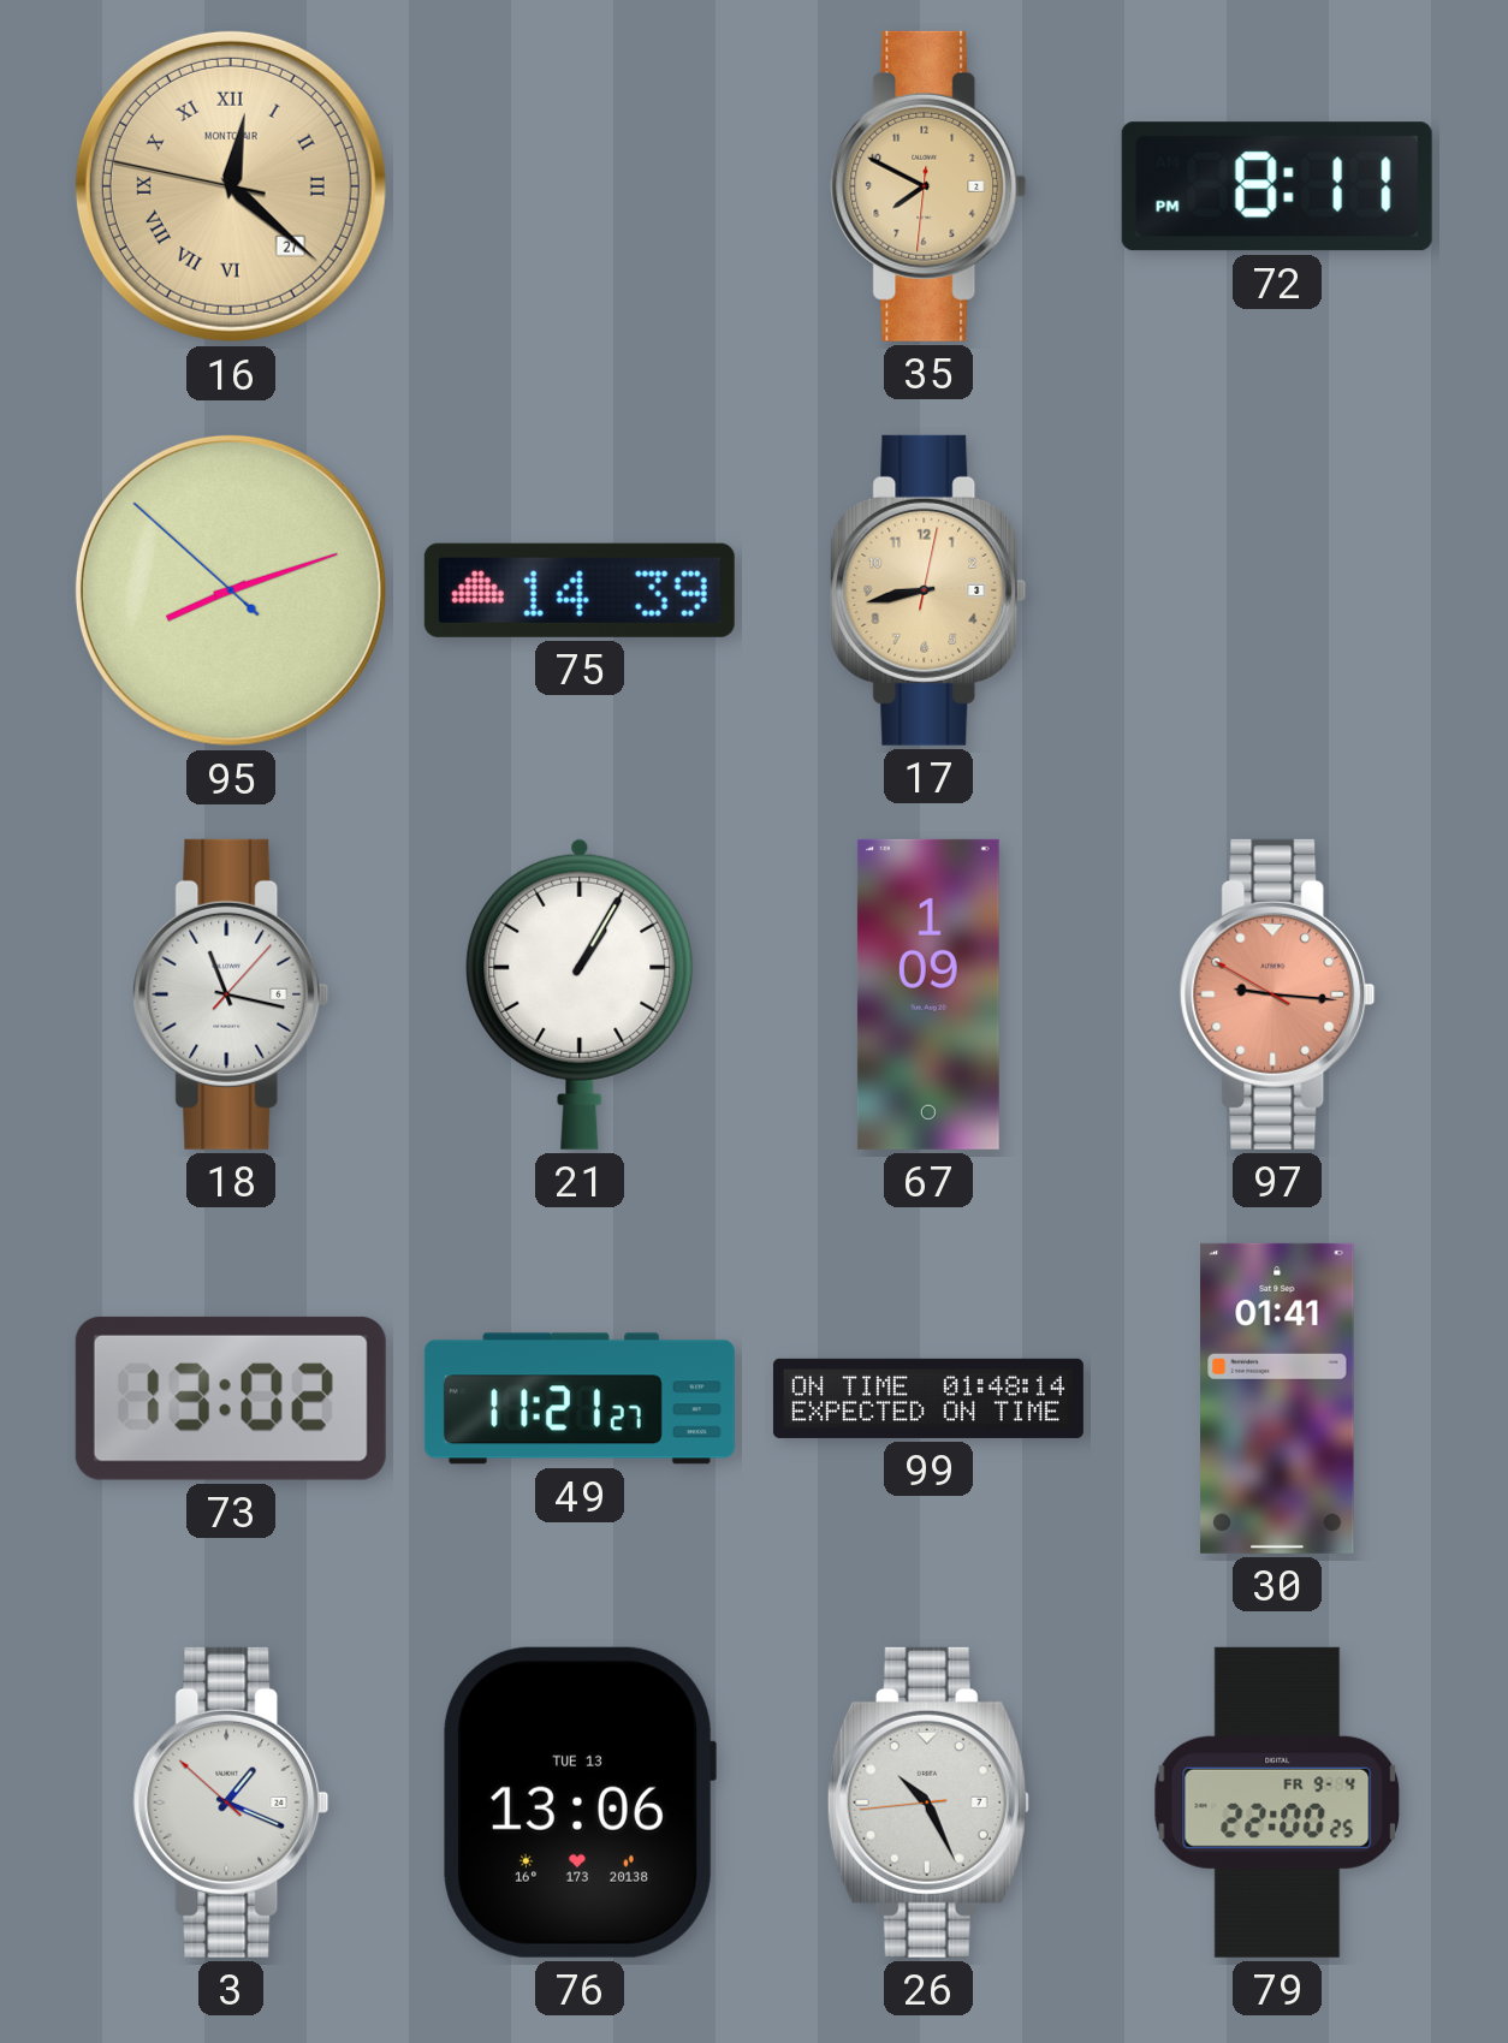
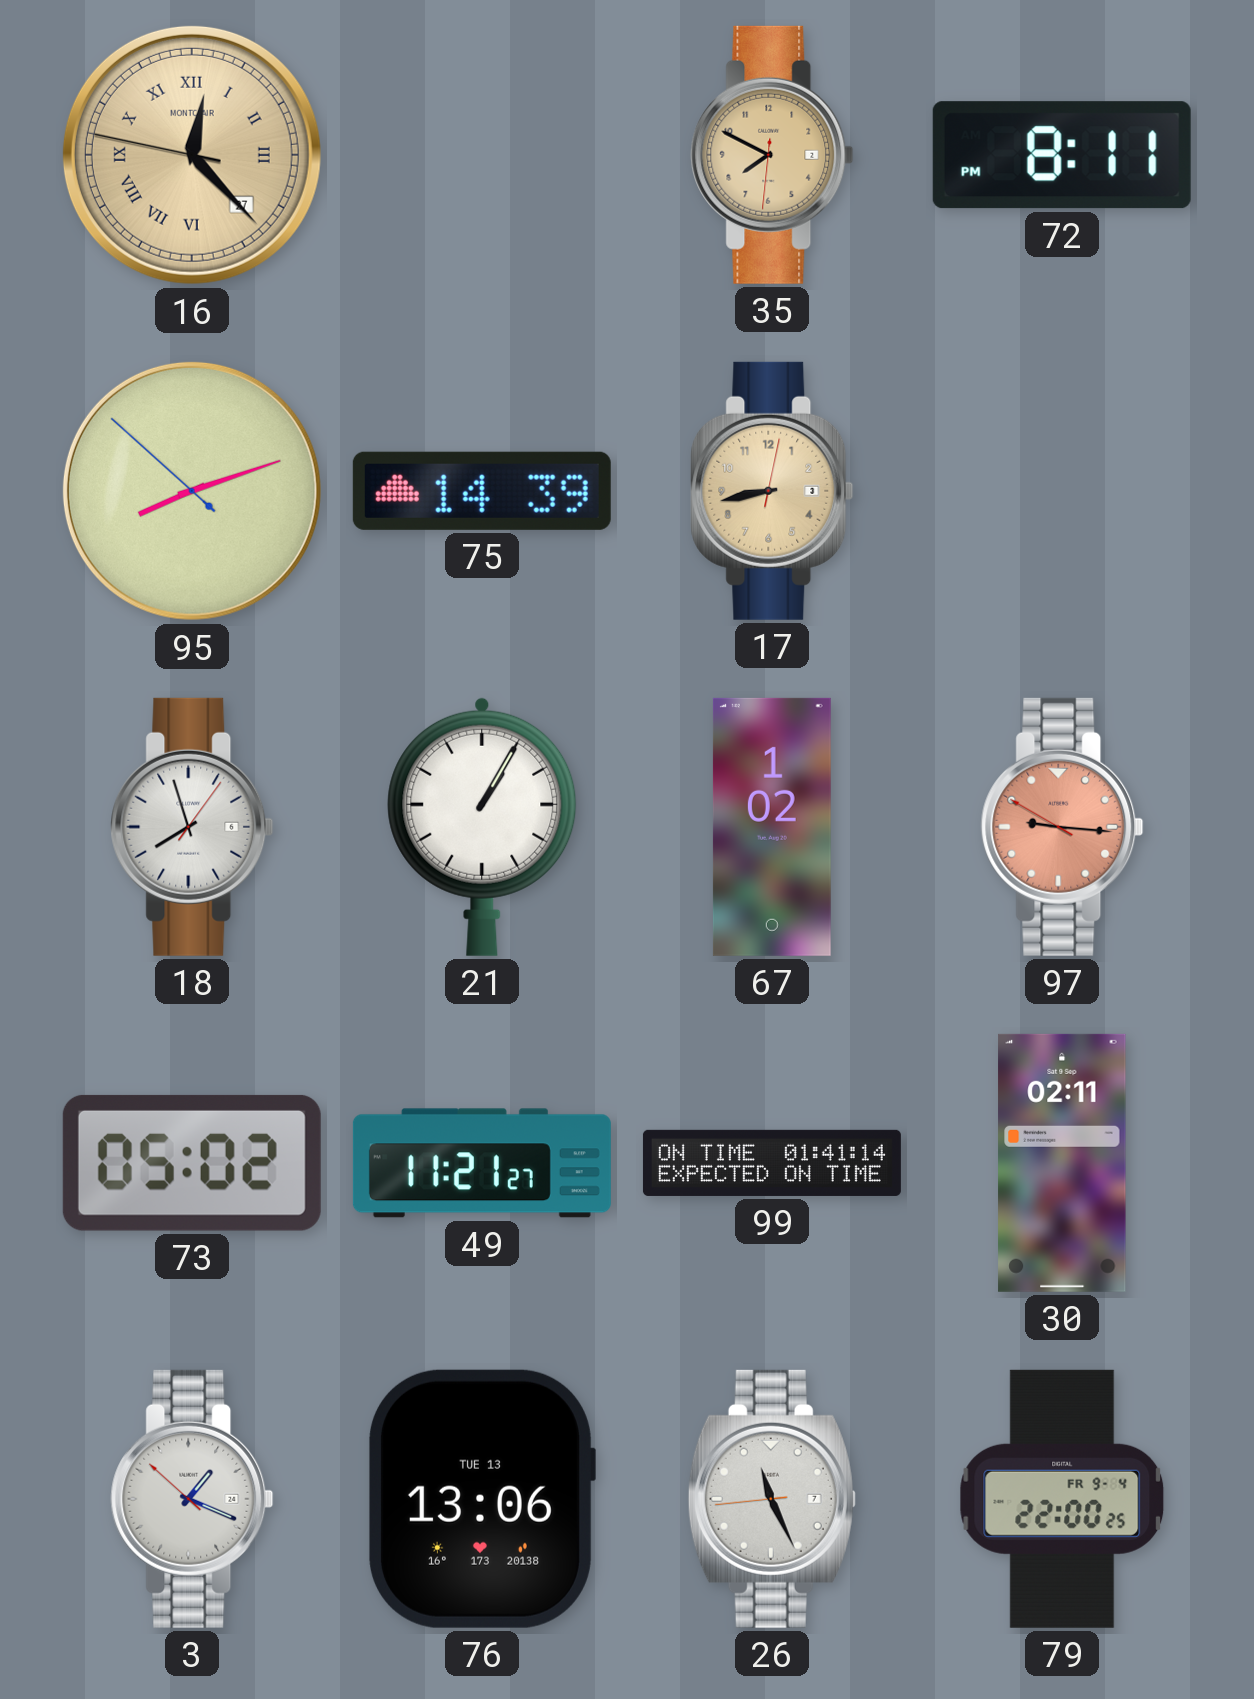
16: 12:21 -> 12:22 (192, 155)
18: 11:17 -> 7:57 (192, 827)
67: 1:09 -> 1:02 (772, 827)
73: 13:02 -> 05:02 (192, 1163)
99: 01:48 -> 01:41 (772, 1163)
30: 01:41 -> 02:11 (1062, 1163)
26: 10:25 -> 11:25 (772, 1499)
